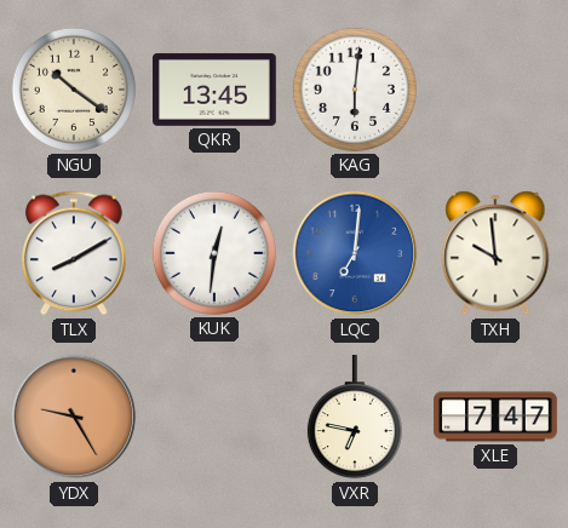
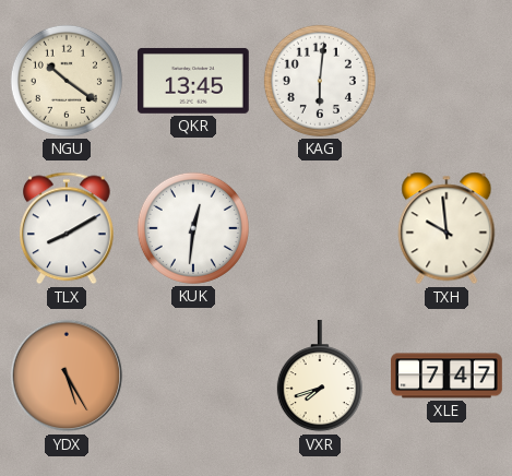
LQC: 7:01 -> none (355, 253)
YDX: 9:25 -> 5:25 (67, 376)
VXR: 6:47 -> 7:42 (320, 377)
